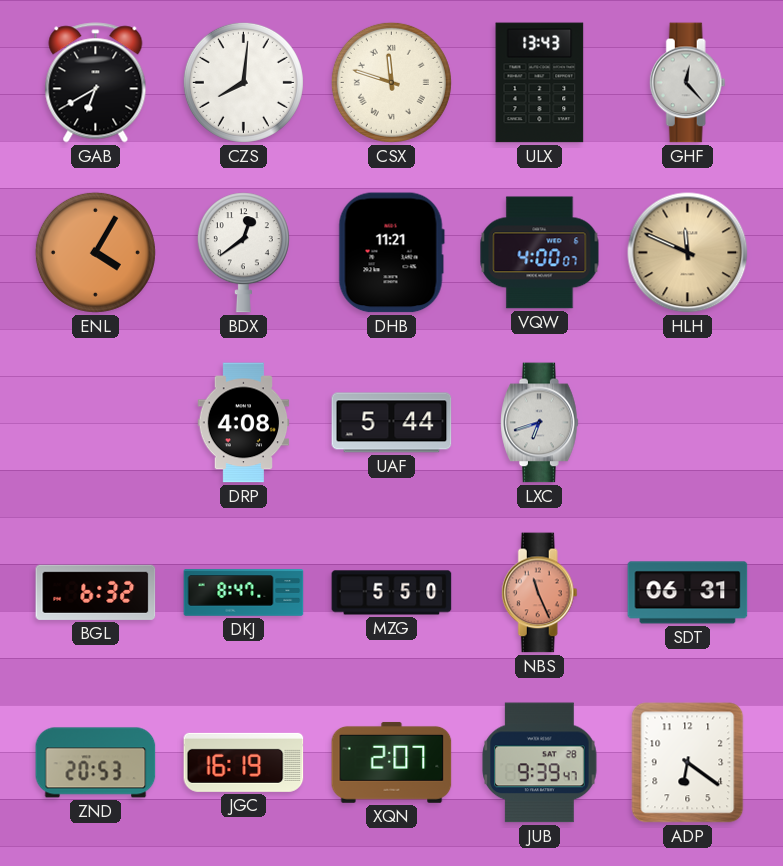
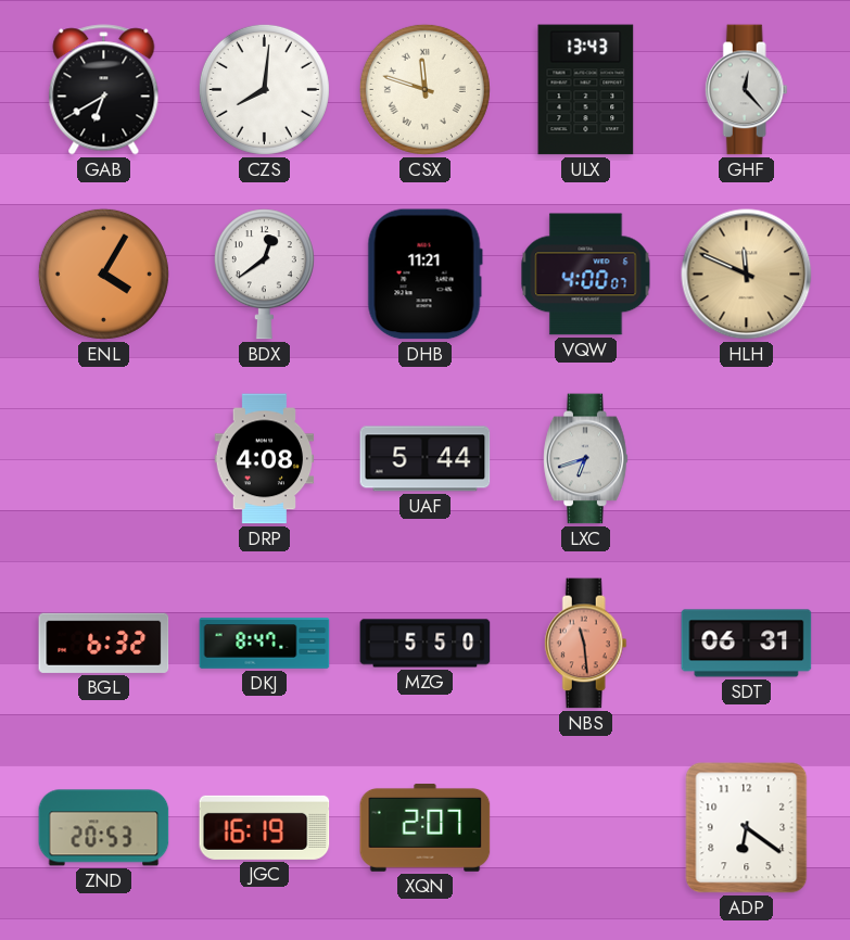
NBS: 11:26 -> 11:29 (585, 644)
JUB: 9:39 -> none (540, 763)
